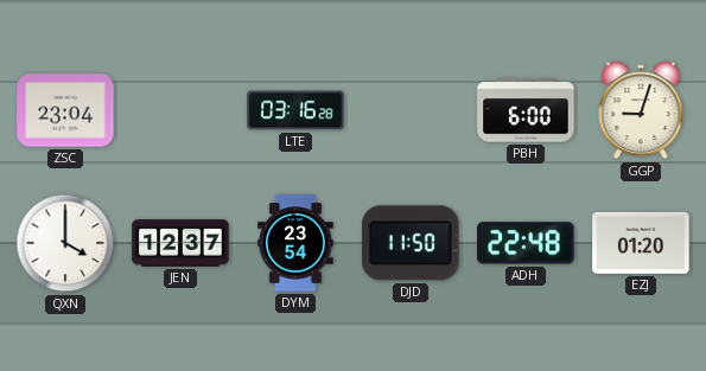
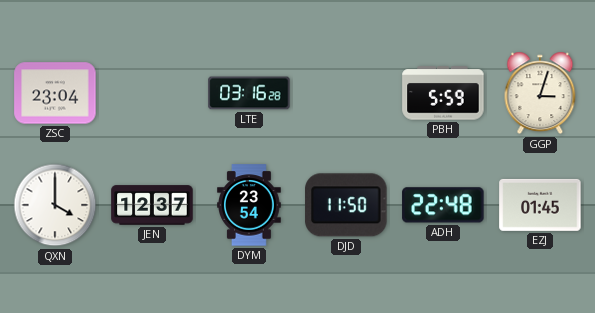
PBH: 6:00 -> 5:59 (443, 93)
GGP: 9:03 -> 3:03 (540, 93)
EZJ: 01:20 -> 01:45 (540, 205)
